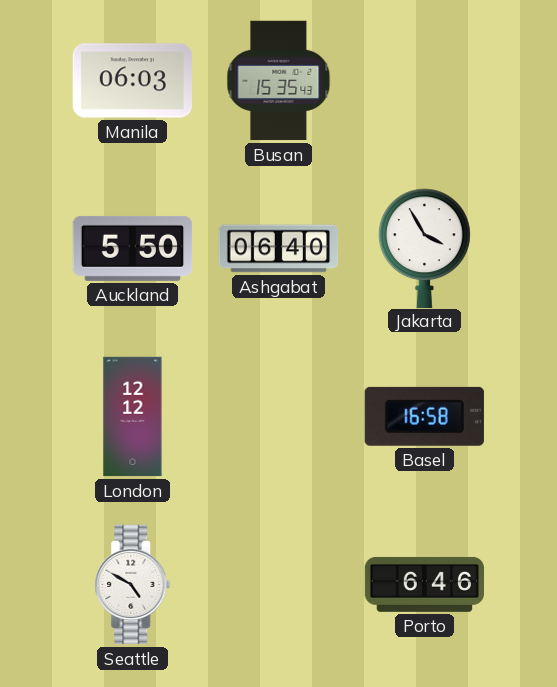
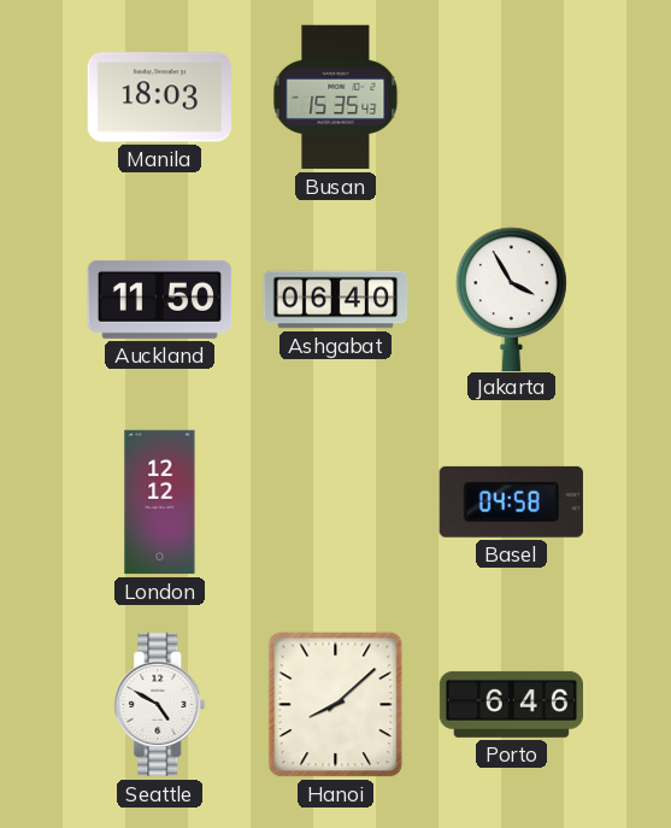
Manila: 06:03 -> 18:03 (159, 98)
Auckland: 5:50 -> 11:50 (160, 299)
Basel: 16:58 -> 04:58 (511, 501)
Hanoi: none -> 8:08 (336, 705)
